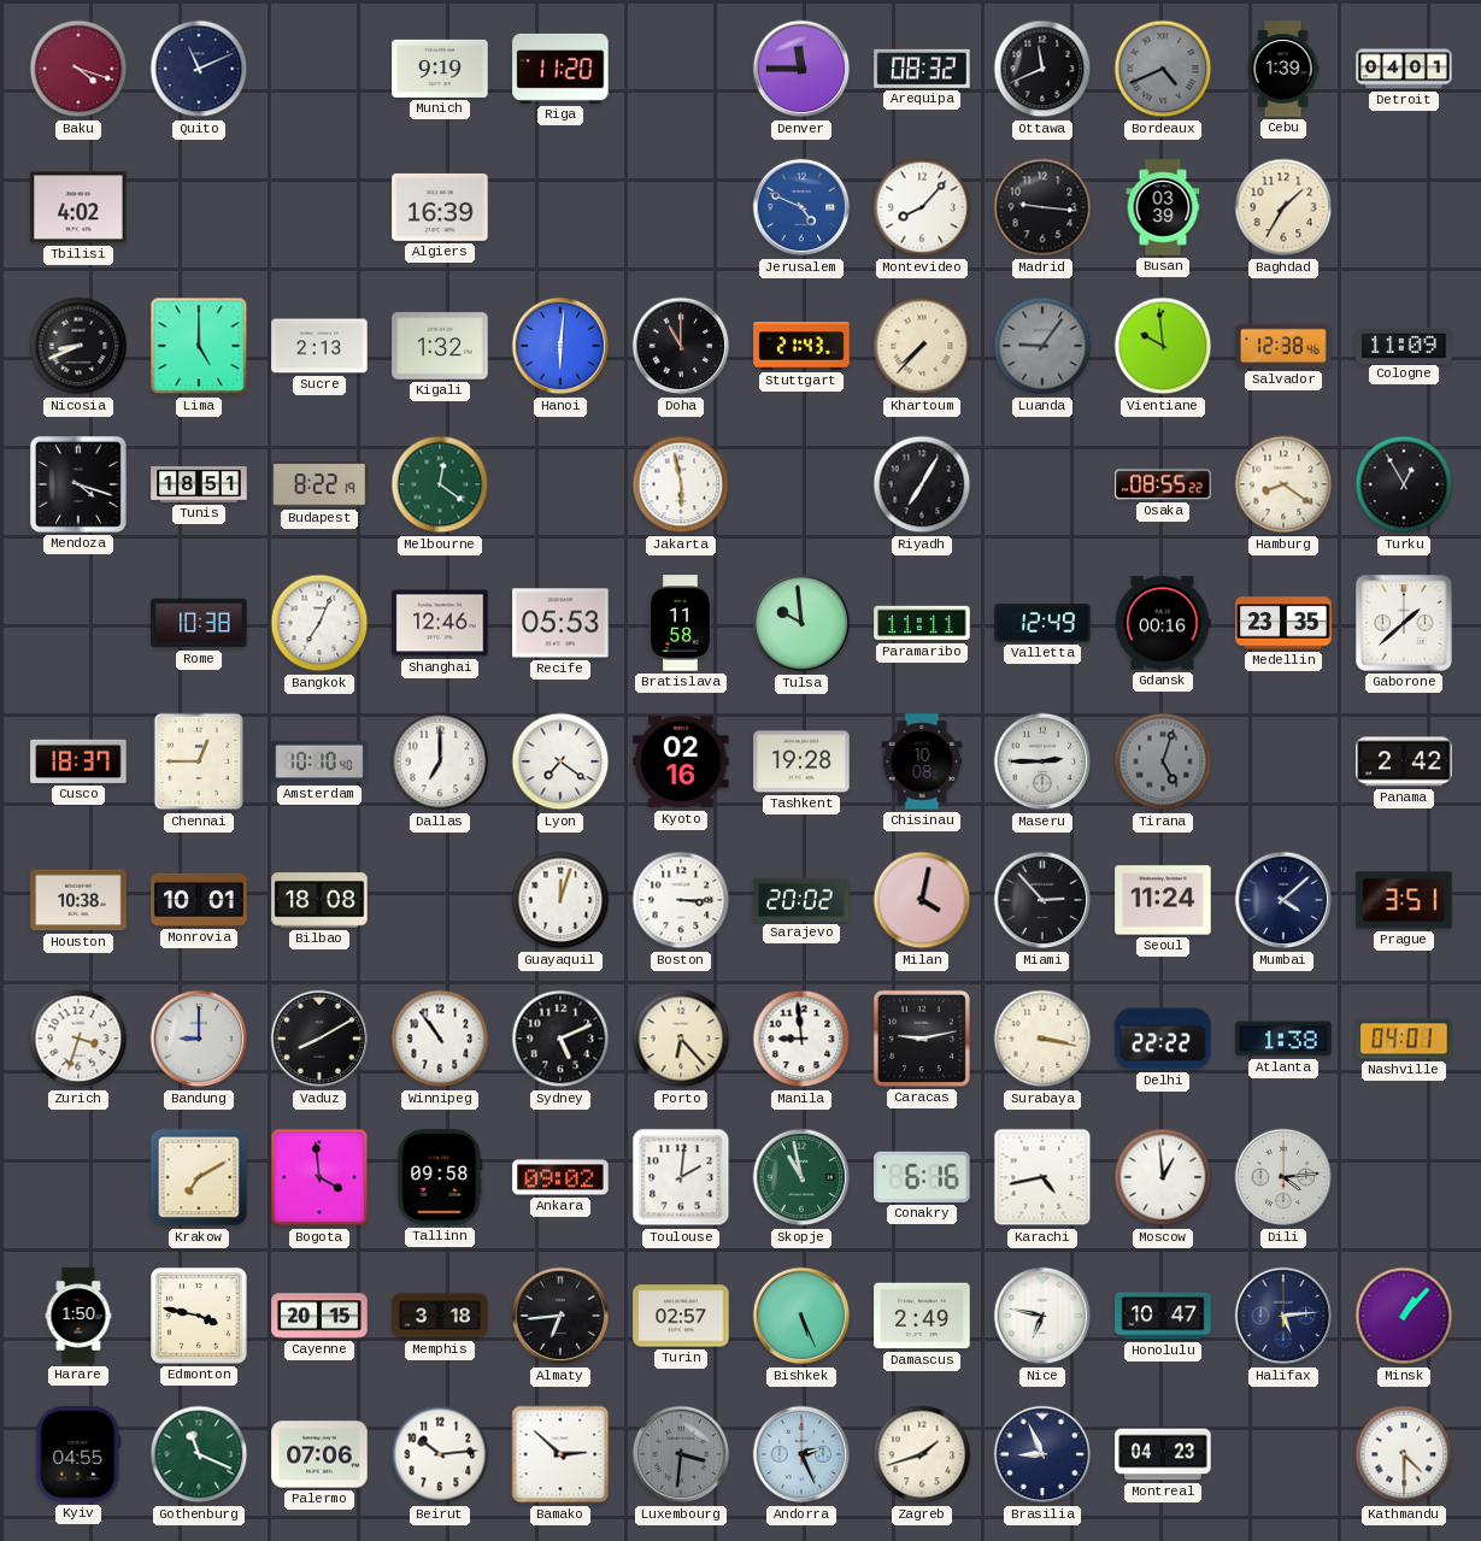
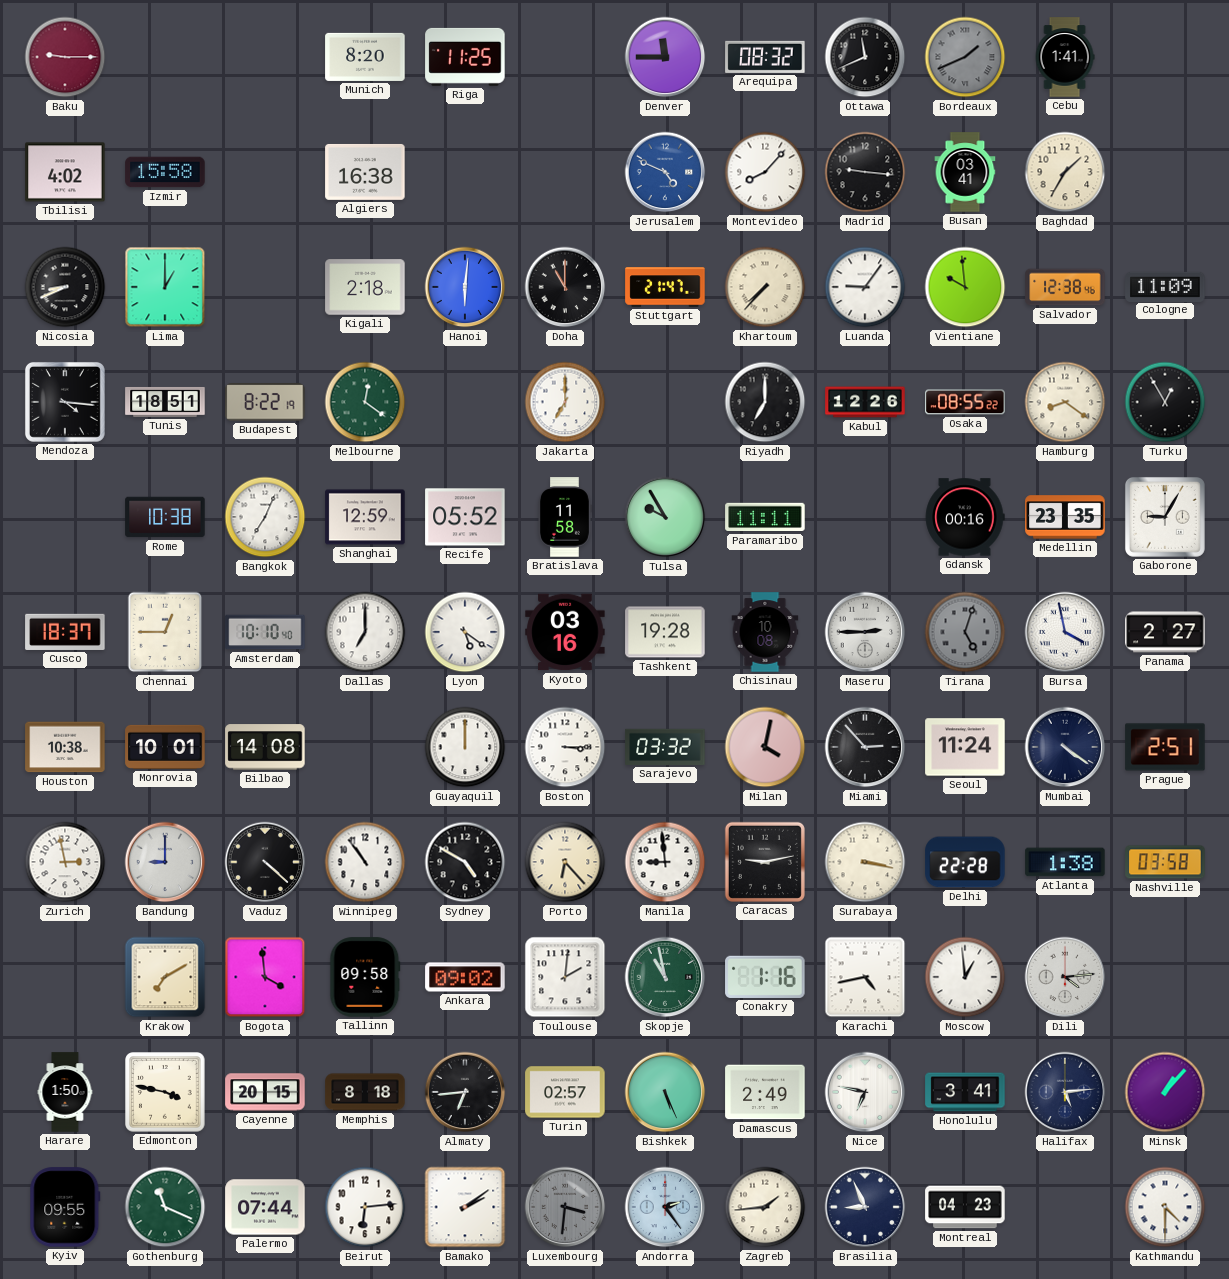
Baku: 4:18 -> 9:15 (65, 57)
Quito: 11:11 -> none (199, 69)
Munich: 9:19 -> 8:20 (365, 57)
Riga: 11:20 -> 11:25 (465, 57)
Bordeaux: 4:41 -> 1:41 (965, 57)
Cebu: 1:39 -> 1:41 (1065, 57)
Detroit: 04:01 -> none (1404, 69)
Izmir: none -> 15:58 (165, 172)
Algiers: 16:39 -> 16:38 (365, 172)
Busan: 03:39 -> 03:41 (965, 172)
Lima: 5:00 -> 1:00 (165, 287)
Sucre: 2:13 -> none (319, 346)
Kigali: 1:32 -> 2:18 (365, 287)
Stuttgart: 21:43 -> 21:47 (665, 287)
Luanda dial: grey -> white (865, 287)
Mendoza: 4:18 -> 4:16 (65, 402)
Jakarta: 5:58 -> 7:00 (565, 402)
Riyadh: 7:05 -> 7:00 (765, 402)
Kabul: none -> 12:26 (865, 402)
Shanghai: 12:46 -> 12:59 (365, 517)
Recife: 05:53 -> 05:52 (465, 517)
Tulsa: 9:59 -> 9:55 (665, 517)
Valletta: 12:49 -> none (1042, 623)
Gaborone: 1:38 -> 9:05 (1165, 517)
Lyon: 7:21 -> 5:21 (465, 632)
Kyoto: 02:16 -> 03:16 (565, 632)
Bursa: none -> 3:58 (1065, 632)
Panama: 2:42 -> 2:27 (1165, 632)
Bilbao: 18:08 -> 14:08 (265, 747)
Guayaquil: 12:03 -> 12:00 (465, 747)
Sarajevo: 20:02 -> 03:32 (665, 747)
Mumbai: 4:08 -> 4:21 (1065, 747)
Prague: 3:51 -> 2:51 (1165, 747)
Zurich: 3:33 -> 2:58 (65, 862)
Vaduz: 8:10 -> 4:22 (265, 862)
Sydney: 5:11 -> 4:50 (465, 862)
Delhi: 22:22 -> 22:28 (965, 862)
Nashville: 04:01 -> 03:58 (1165, 862)
Conakry: 6:16 -> 1:16 (765, 977)
Memphis: 3:18 -> 8:18 (365, 1092)
Honolulu: 10:47 -> 3:41 (965, 1092)
Kyiv: 04:55 -> 09:55 (65, 1207)
Palermo: 07:06 -> 07:44 (265, 1207)
Beirut: 10:14 -> 6:14 (365, 1207)
Bamako: 2:52 -> 2:09 (465, 1207)
Andorra: 2:26 -> 2:24 (665, 1207)
Zagreb: 1:42 -> 1:44 (765, 1207)
